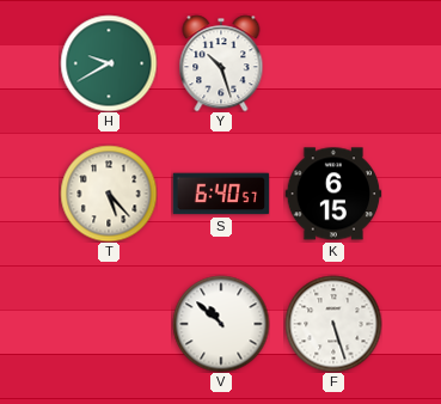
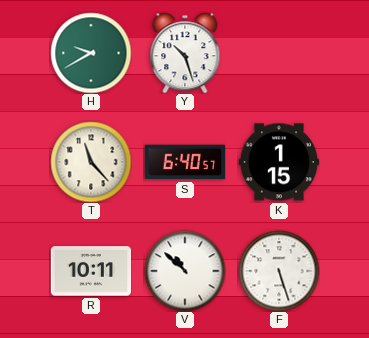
T: 5:23 -> 11:23 (91, 162)
K: 6:15 -> 1:15 (279, 162)
R: none -> 10:11 (91, 271)
